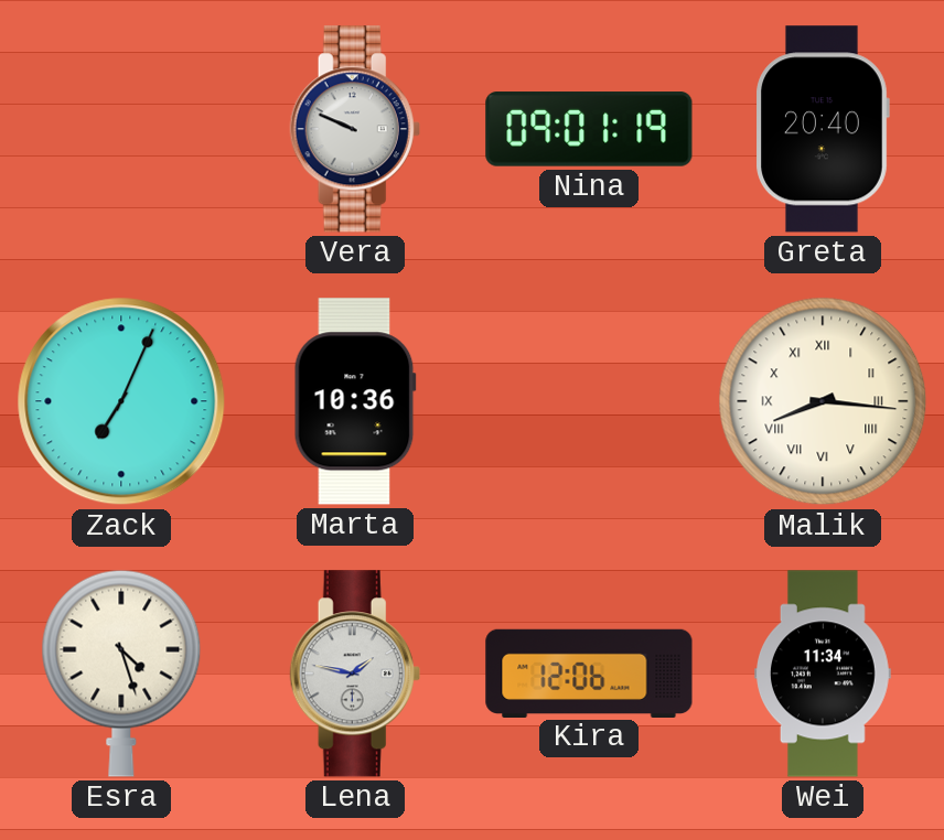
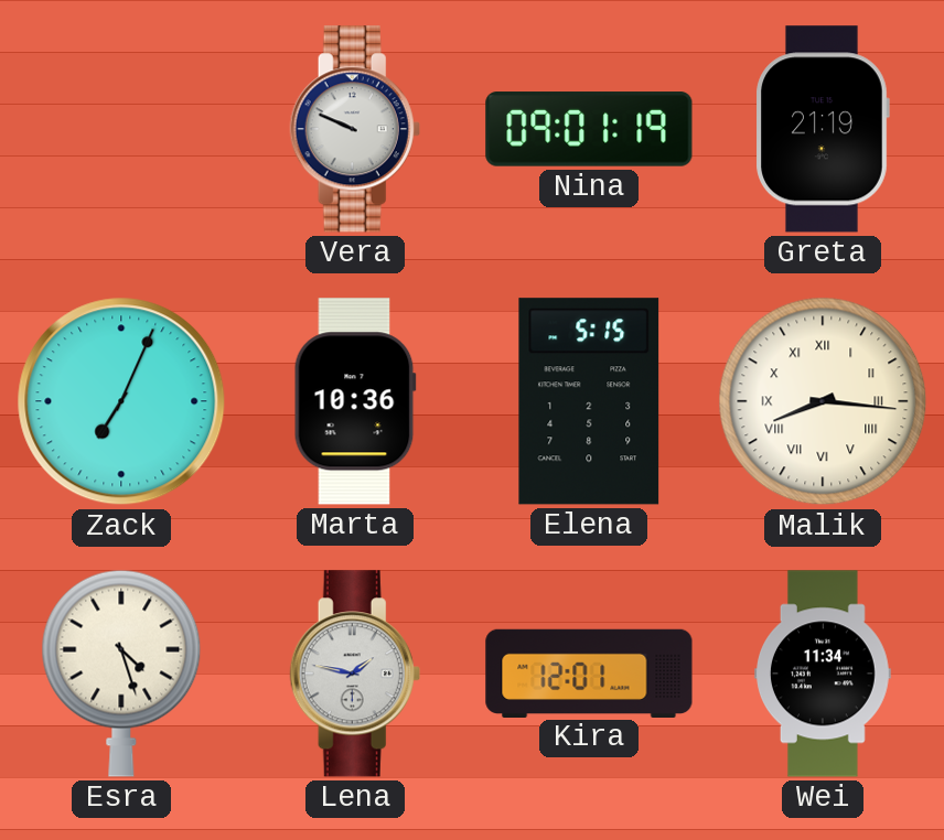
Greta: 20:40 -> 21:19 (823, 129)
Elena: none -> 5:15 (589, 401)
Kira: 12:06 -> 12:01 (589, 672)
